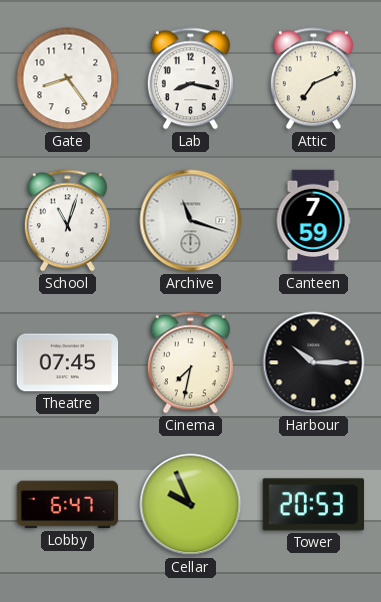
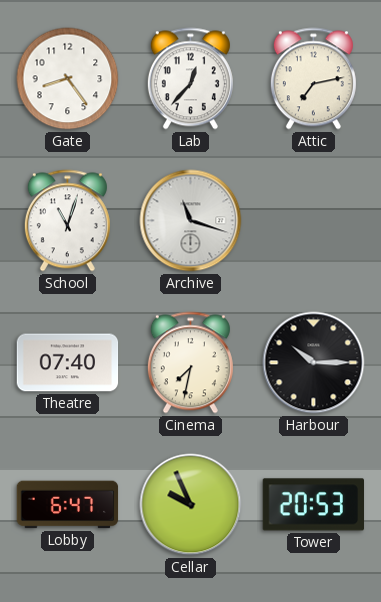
Lab: 8:17 -> 12:37 (190, 79)
Attic: 7:11 -> 7:13 (313, 79)
Canteen: 7:59 -> none (313, 221)
Theatre: 07:45 -> 07:40 (68, 363)
